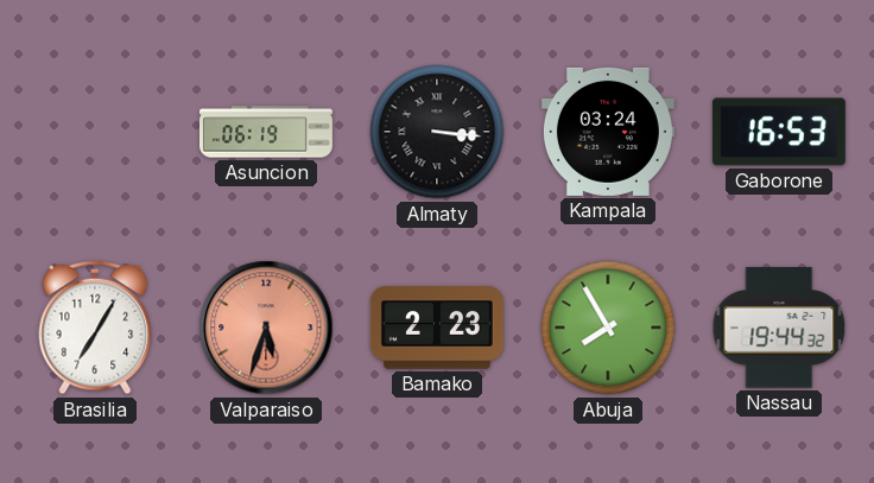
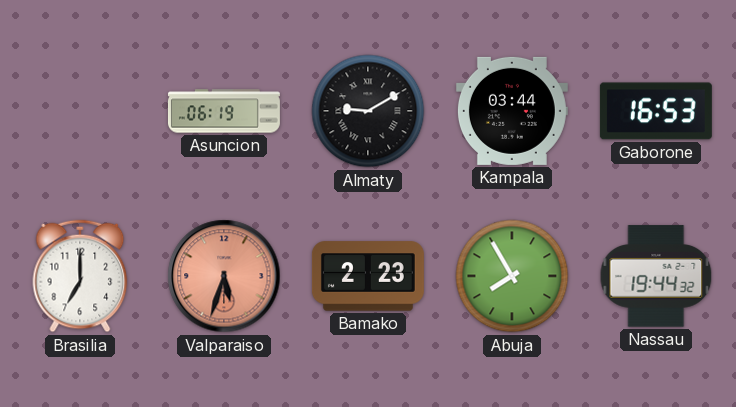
Almaty: 3:16 -> 9:10 (368, 111)
Kampala: 03:24 -> 03:44 (512, 111)
Brasilia: 7:05 -> 7:00 (80, 276)
